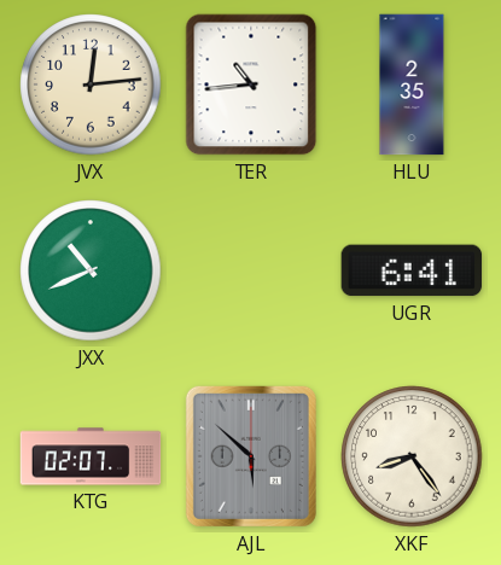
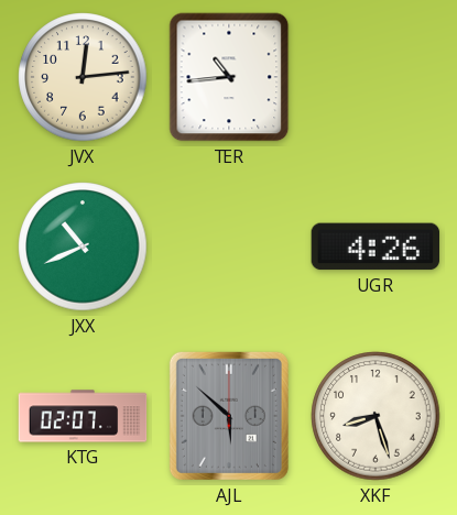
HLU: 2:35 -> none (412, 85)
UGR: 6:41 -> 4:26 (376, 246)
XKF: 8:24 -> 8:27 (376, 416)
